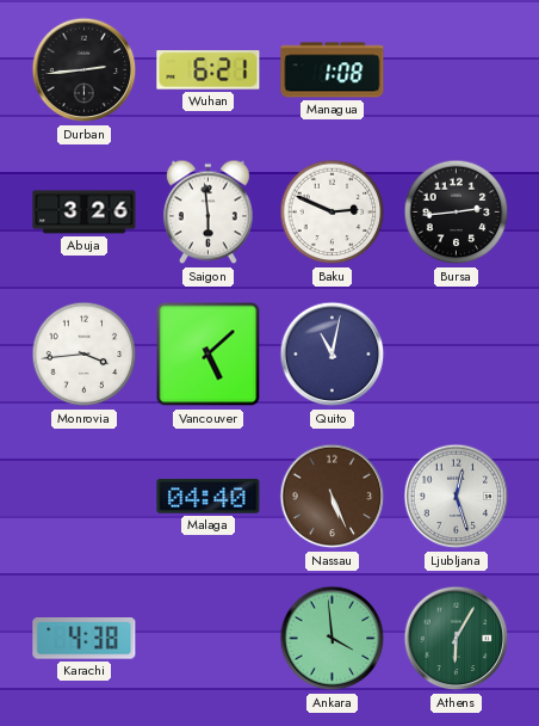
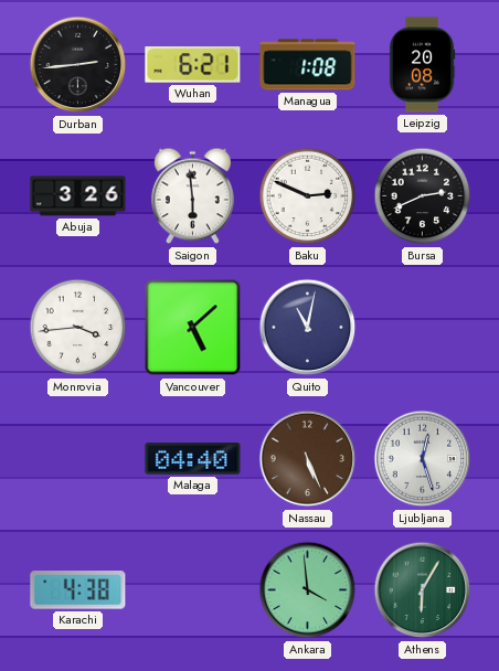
Leipzig: none -> 20:08 (422, 65)
Bursa: 2:44 -> 2:41 (423, 196)
